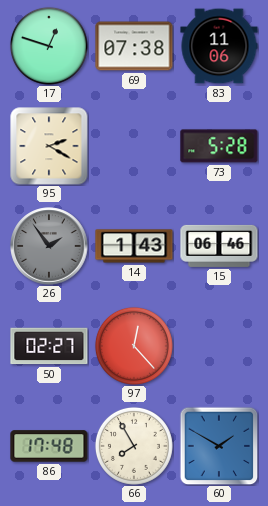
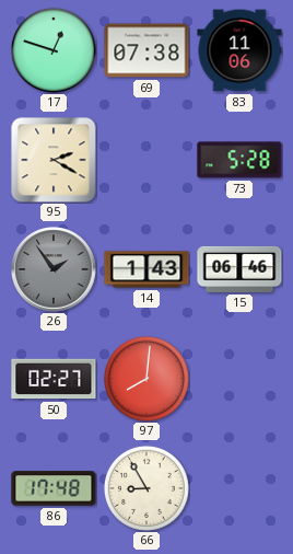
97: 12:23 -> 8:01 (146, 379)
66: 7:55 -> 8:55 (146, 488)
60: 1:50 -> none (219, 446)
